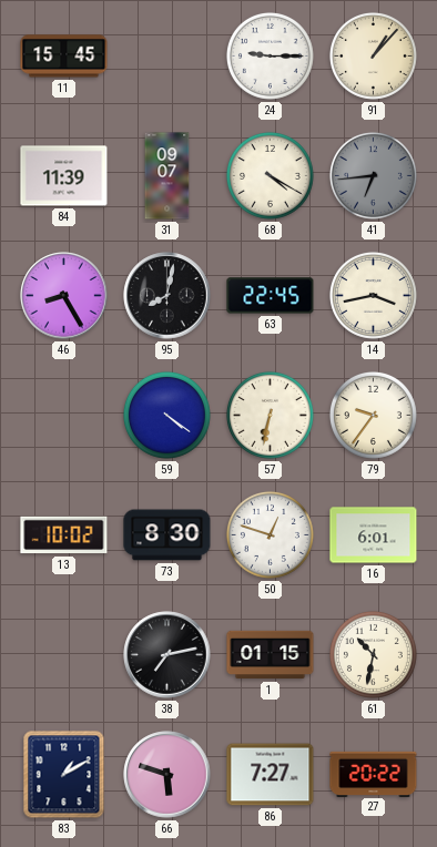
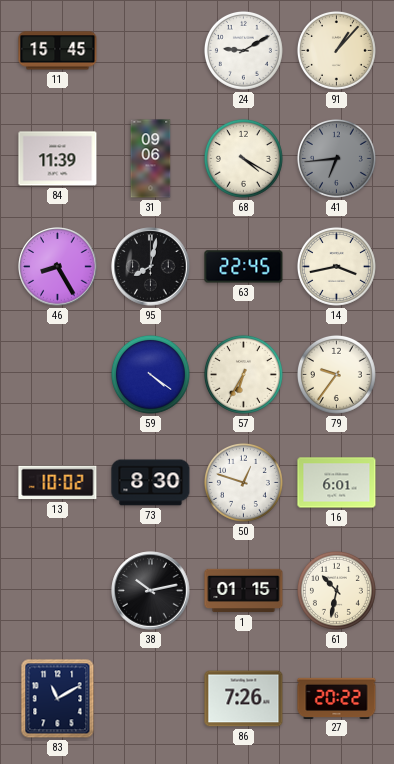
24: 9:15 -> 9:10 (243, 50)
31: 09:07 -> 09:06 (151, 159)
57: 6:32 -> 6:35 (243, 374)
38: 7:13 -> 10:13 (151, 591)
83: 1:10 -> 11:10 (58, 699)
66: 5:48 -> none (167, 775)
86: 7:27 -> 7:26 (244, 699)
